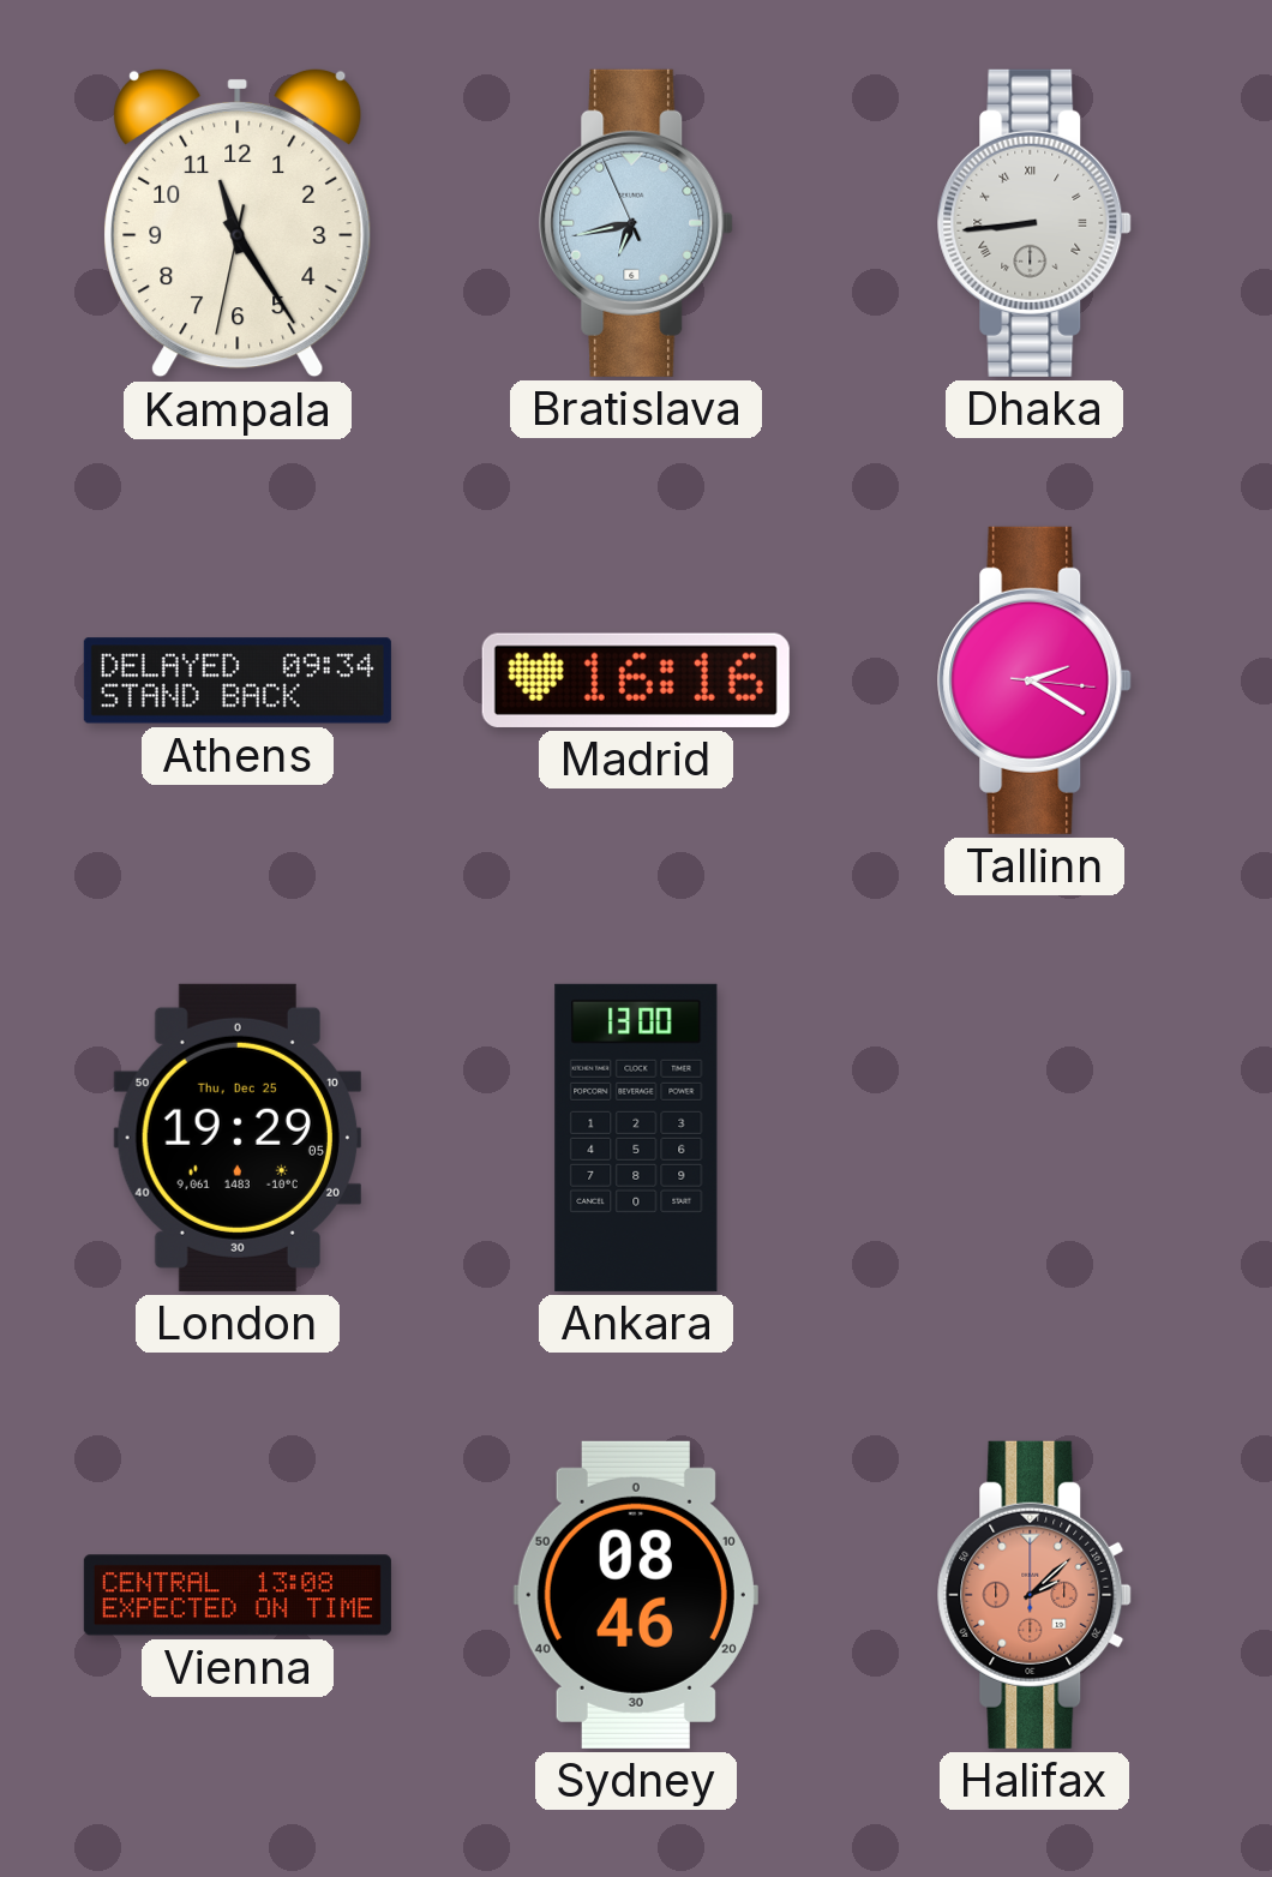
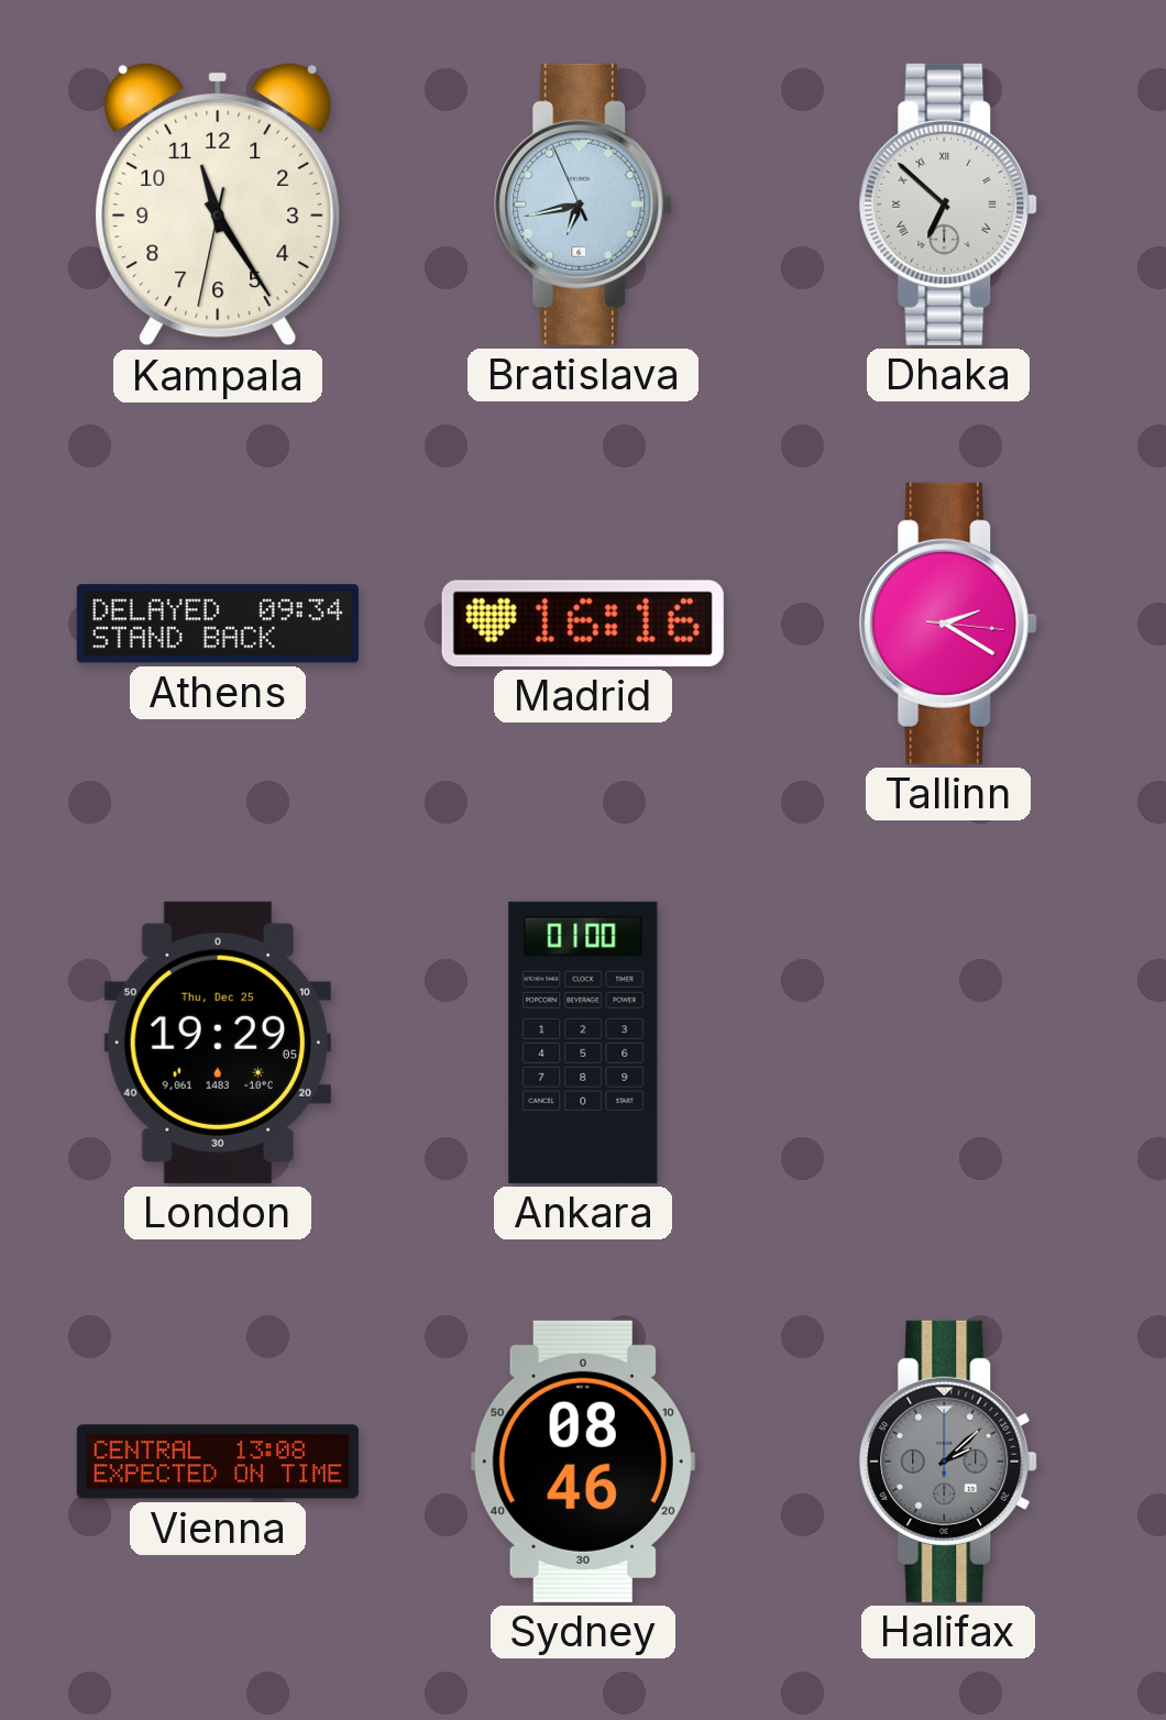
Dhaka: 8:44 -> 6:52 (948, 205)
Ankara: 13:00 -> 01:00 (583, 1043)
Halifax dial: salmon -> grey (948, 1462)
